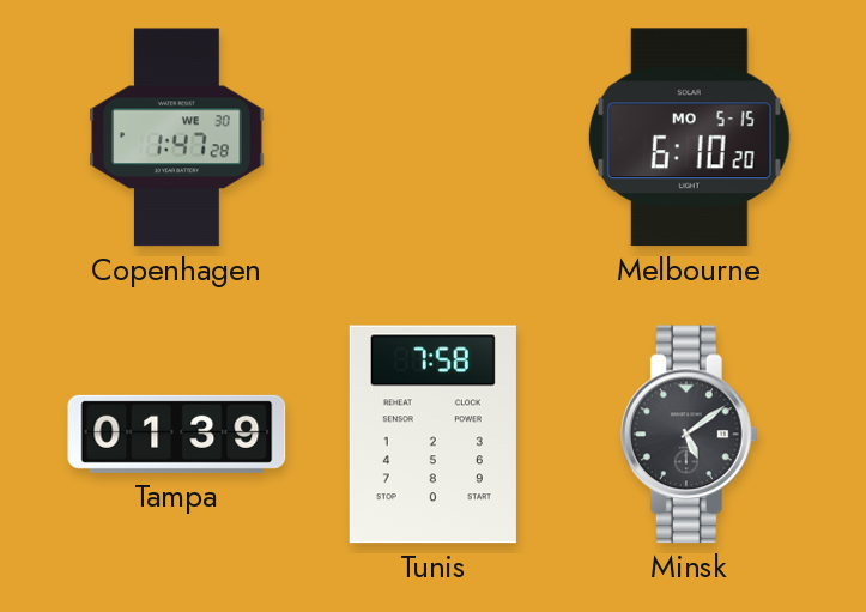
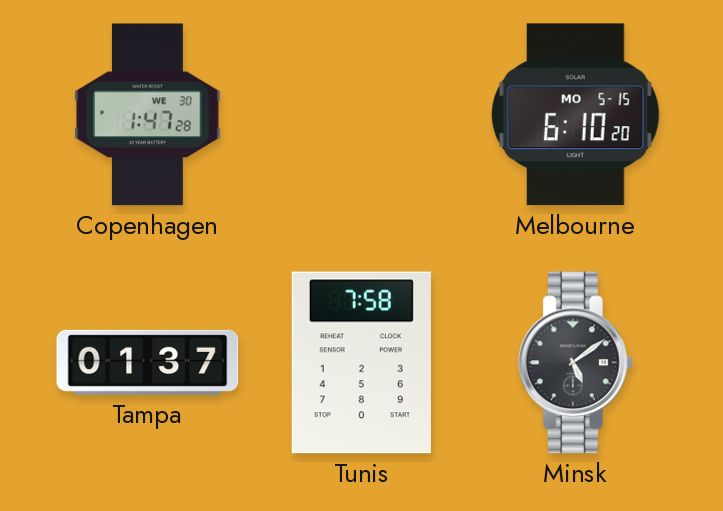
Tampa: 01:39 -> 01:37 (148, 362)
